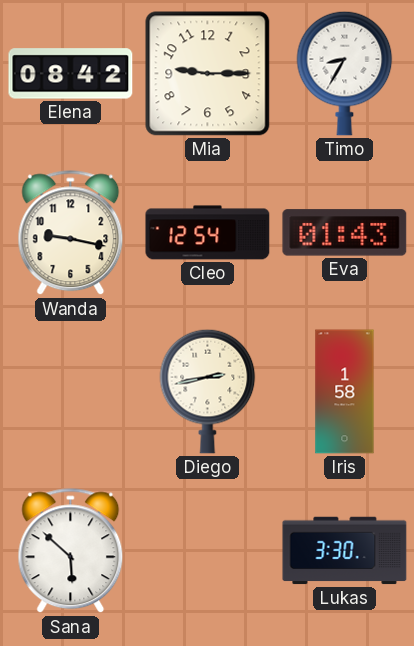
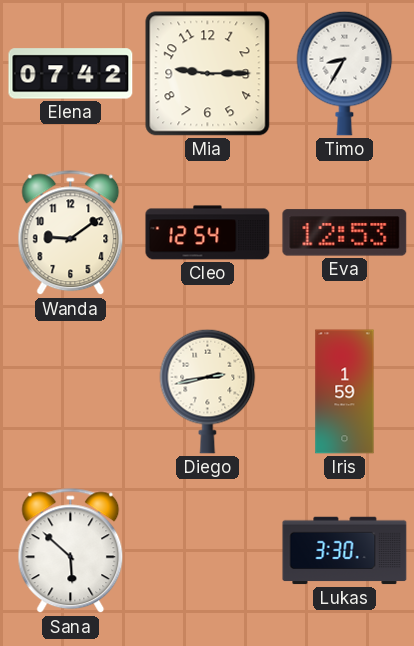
Elena: 08:42 -> 07:42 (71, 74)
Wanda: 9:17 -> 9:09 (71, 233)
Eva: 01:43 -> 12:53 (345, 233)
Iris: 1:58 -> 1:59 (345, 392)
